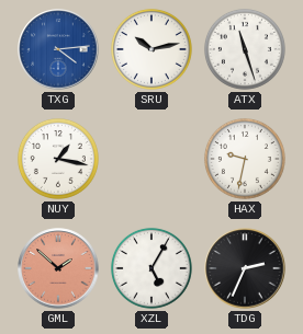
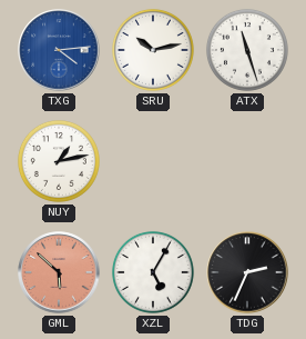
NUY: 1:17 -> 1:13 (59, 161)
HAX: 9:32 -> none (245, 159)
GML: 1:52 -> 5:52 (59, 272)
